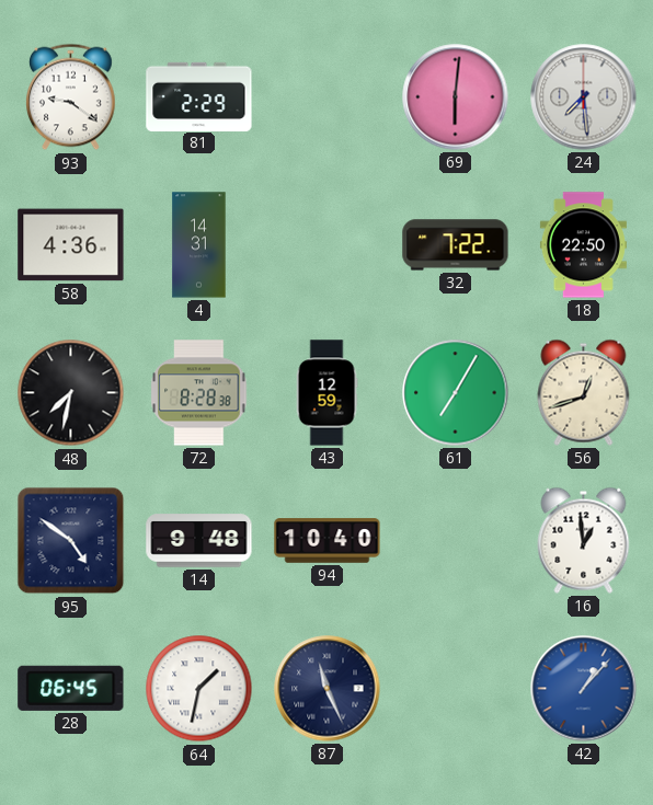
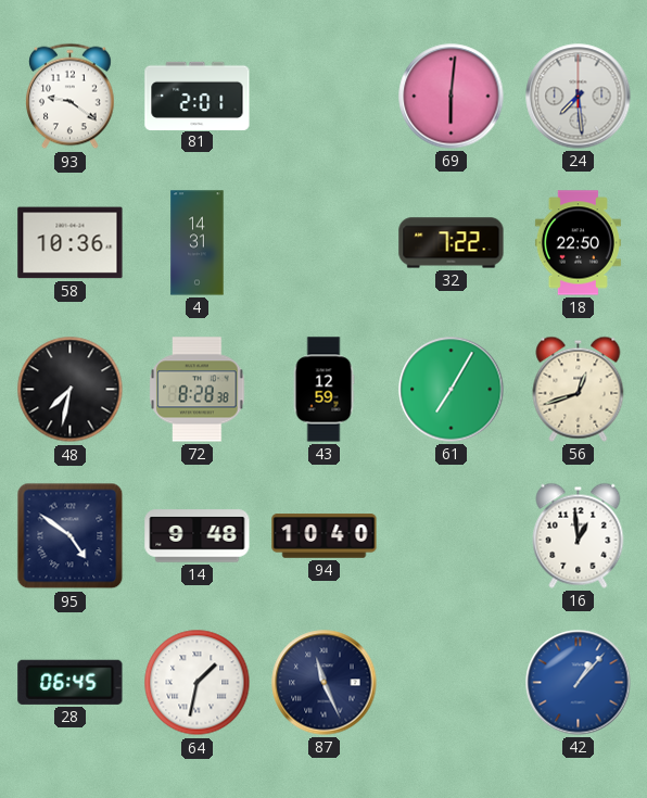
81: 2:29 -> 2:01 (198, 96)
58: 4:36 -> 10:36 (71, 243)
